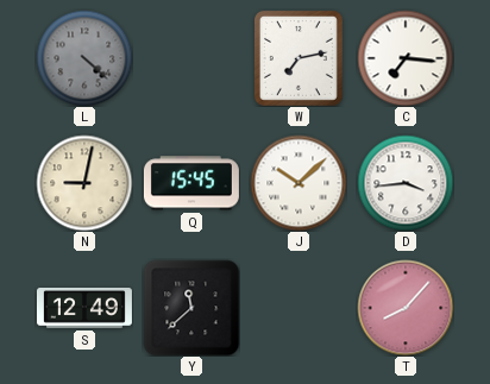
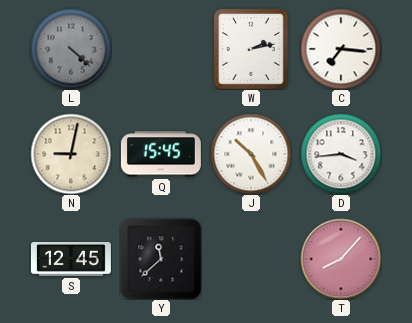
W: 7:13 -> 2:13 (251, 49)
J: 10:08 -> 10:25 (251, 154)
S: 12:49 -> 12:45 (71, 260)
